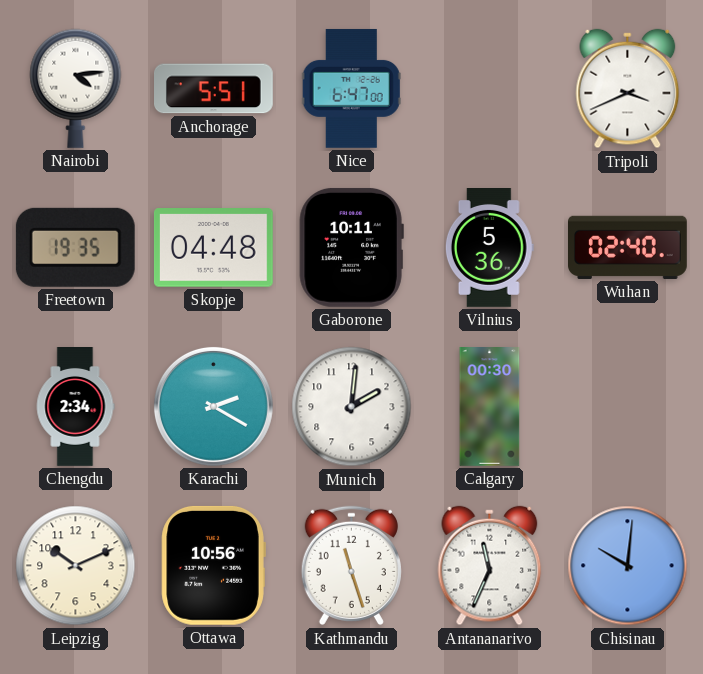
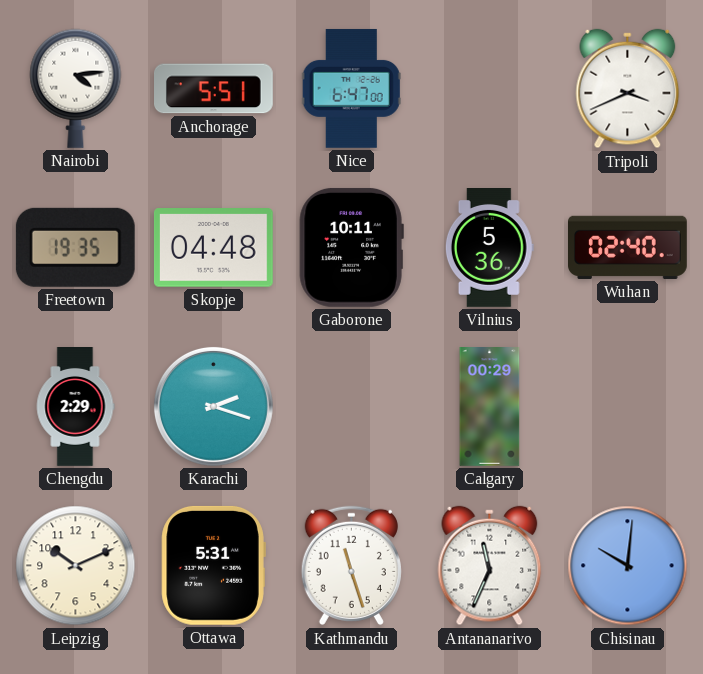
Chengdu: 2:34 -> 2:29 (75, 407)
Karachi: 2:20 -> 2:18 (213, 406)
Munich: 2:01 -> none (352, 407)
Calgary: 00:30 -> 00:29 (490, 407)
Ottawa: 10:56 -> 5:31 (213, 565)
